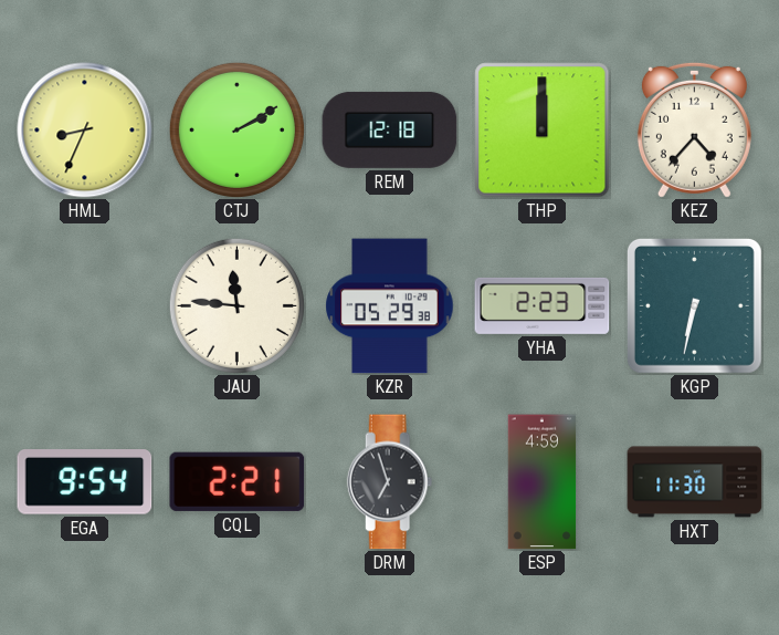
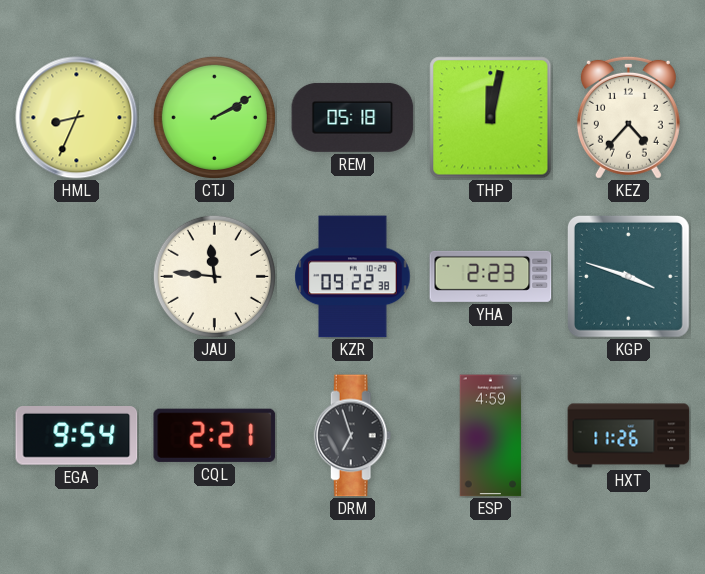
REM: 12:18 -> 05:18 (353, 117)
THP: 12:00 -> 12:02 (491, 118)
KZR: 05:29 -> 09:22 (353, 277)
KGP: 6:32 -> 3:48 (628, 276)
HXT: 11:30 -> 11:26 (629, 436)
